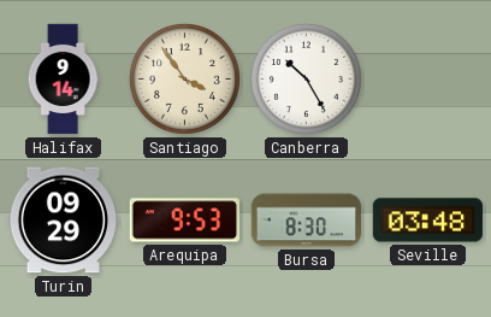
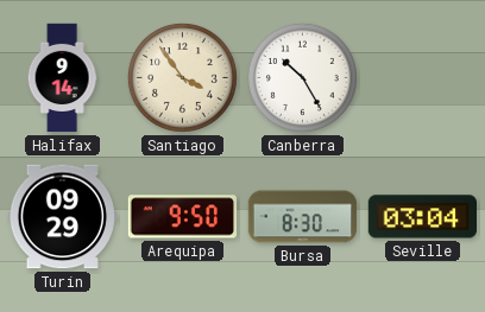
Arequipa: 9:53 -> 9:50 (182, 217)
Seville: 03:48 -> 03:04 (422, 217)
